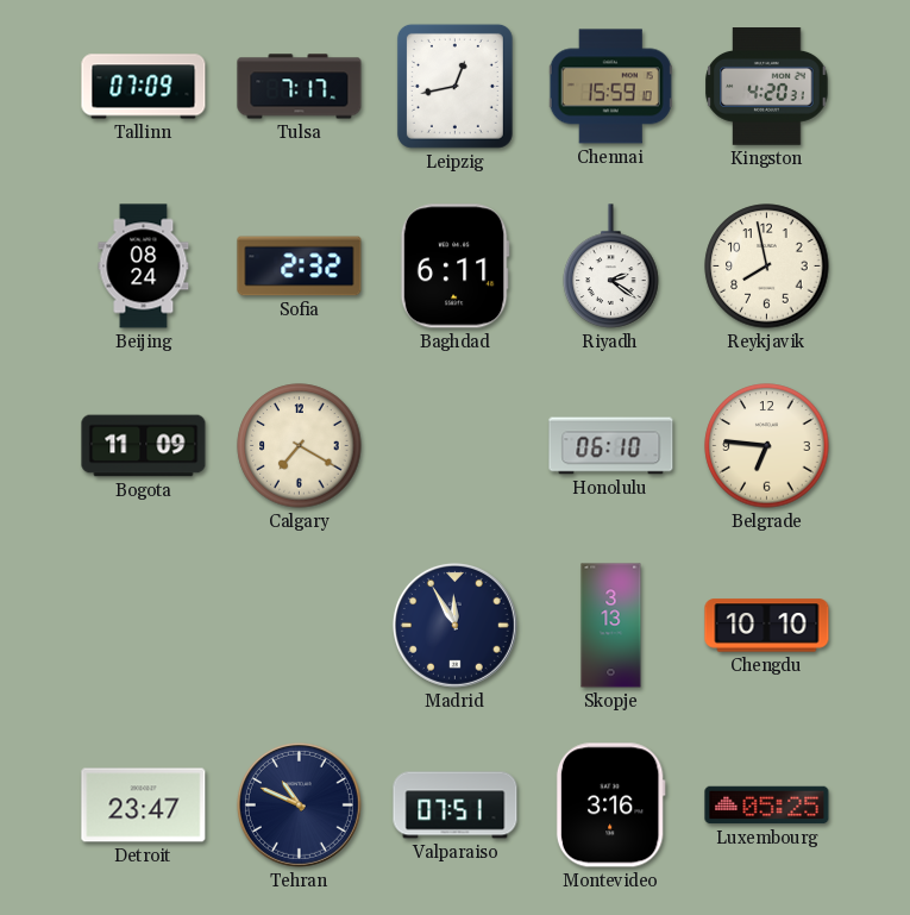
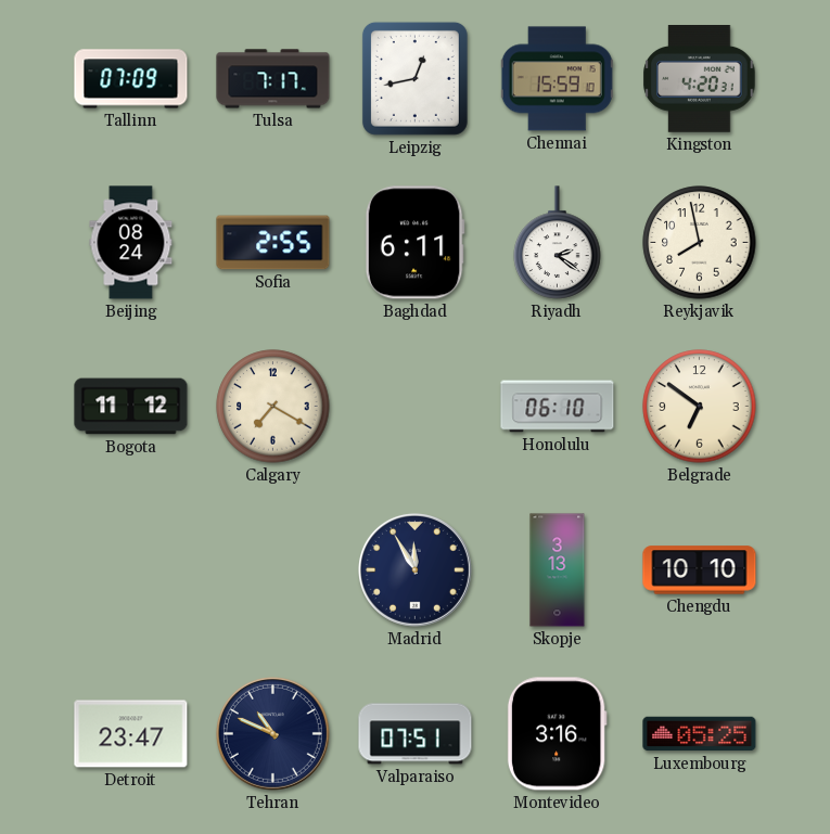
Sofia: 2:32 -> 2:55 (273, 243)
Bogota: 11:09 -> 11:12 (131, 407)
Belgrade: 6:46 -> 6:51 (700, 407)
